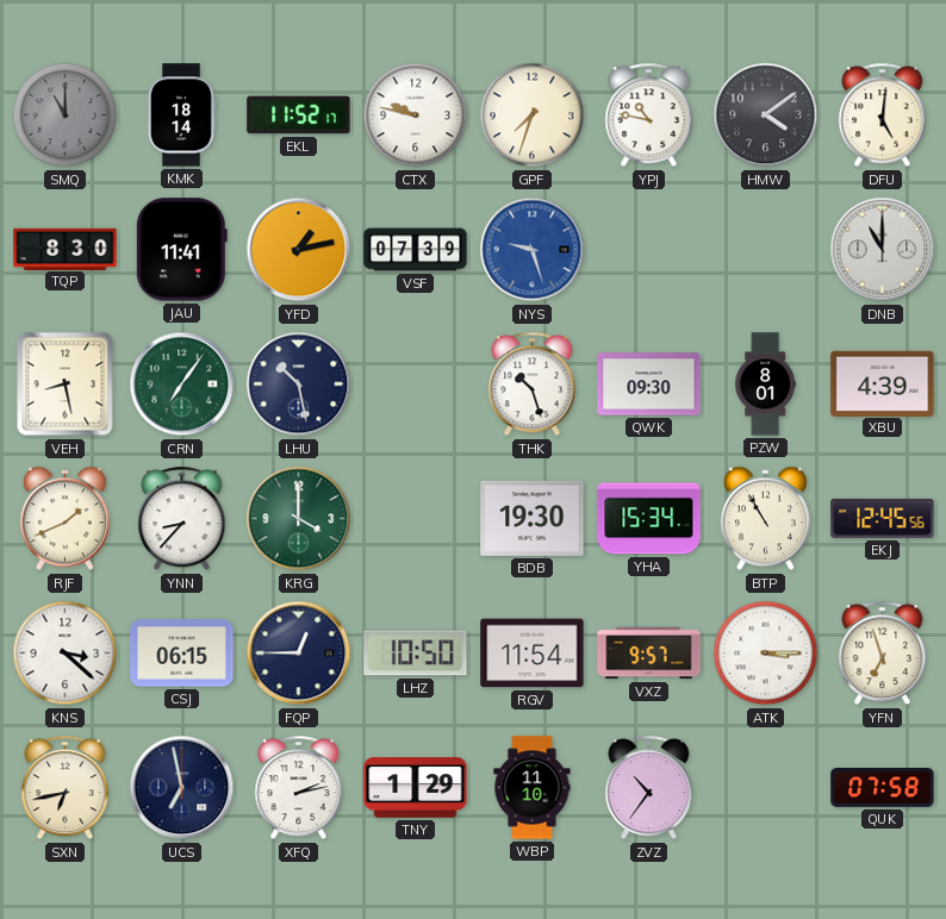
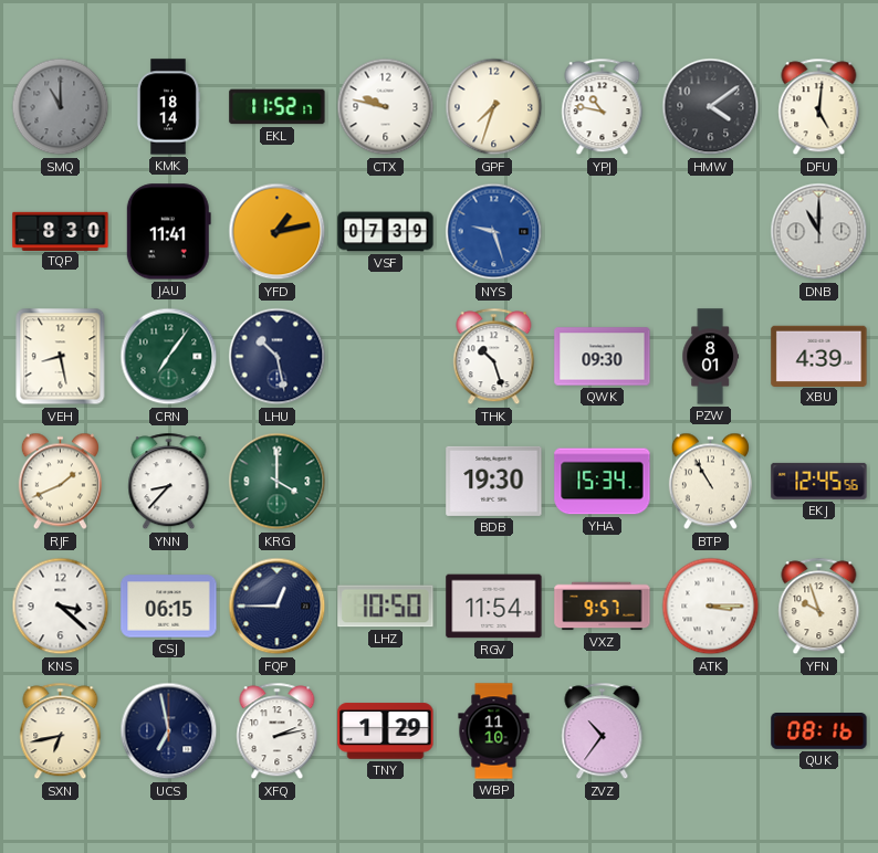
YFN: 6:57 -> 9:57 (819, 607)
QUK: 07:58 -> 08:16 (819, 731)
